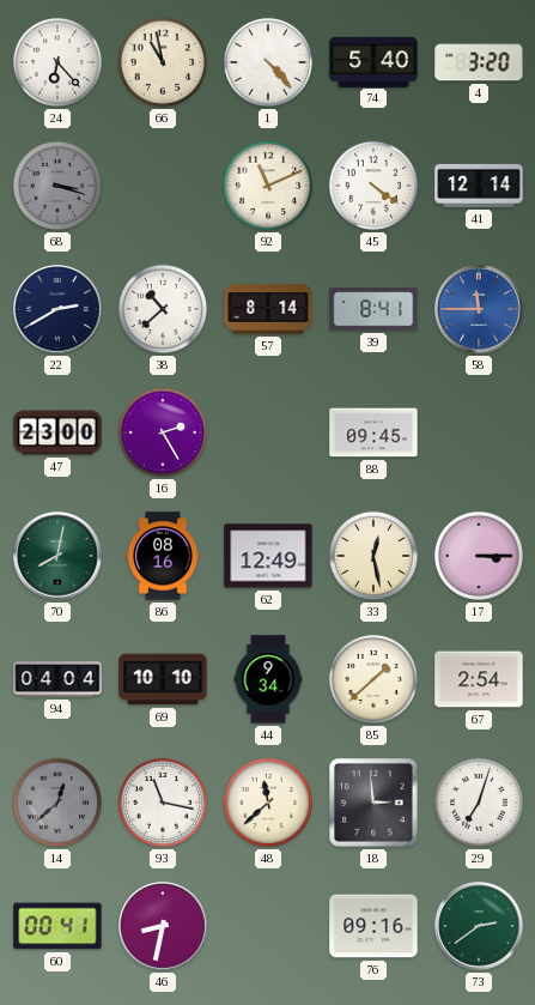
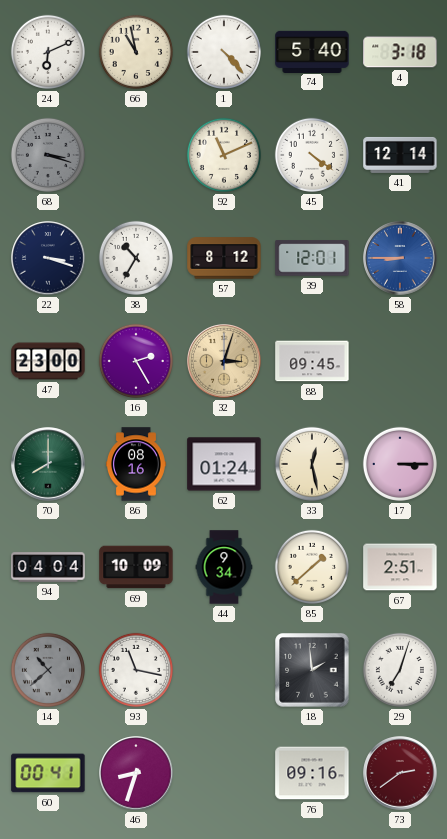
24: 6:23 -> 6:11 (48, 52)
4: 3:20 -> 3:18 (400, 52)
22: 2:40 -> 3:18 (48, 258)
38: 10:38 -> 10:35 (136, 258)
57: 8:14 -> 8:12 (224, 258)
39: 8:41 -> 12:01 (312, 258)
58: 11:45 -> 8:45 (400, 258)
32: none -> 3:03 (224, 361)
70: 8:02 -> 8:00 (48, 464)
62: 12:49 -> 01:24 (224, 464)
69: 10:10 -> 10:09 (136, 567)
67: 2:54 -> 2:51 (400, 567)
14: 12:38 -> 10:38 (48, 670)
48: 11:38 -> none (268, 803)
18: 2:59 -> 1:59 (312, 670)
46: 8:32 -> 8:33 (136, 773)
73 dial: green -> burgundy (400, 773)
